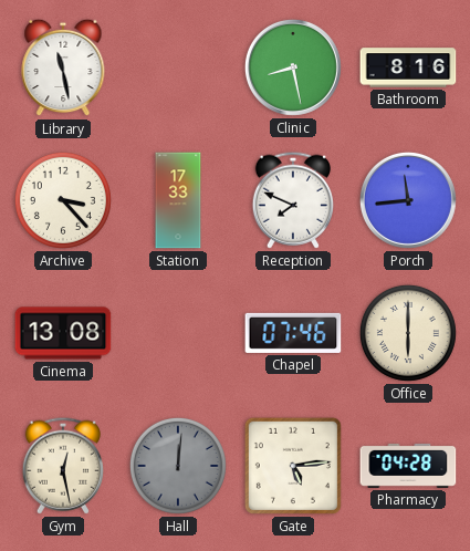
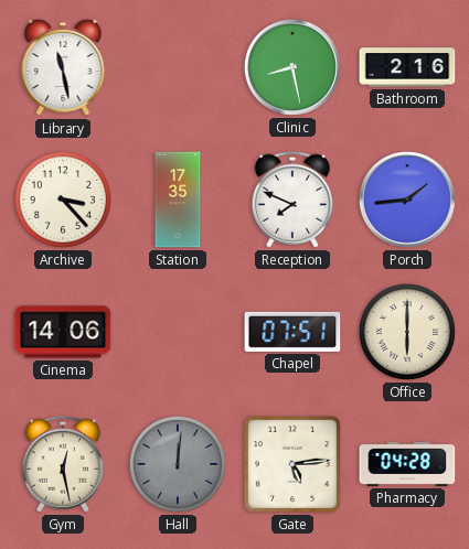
Bathroom: 8:16 -> 2:16 (407, 67)
Station: 17:33 -> 17:35 (178, 200)
Porch: 11:44 -> 1:44 (407, 200)
Cinema: 13:08 -> 14:06 (63, 332)
Chapel: 07:46 -> 07:51 (292, 332)
